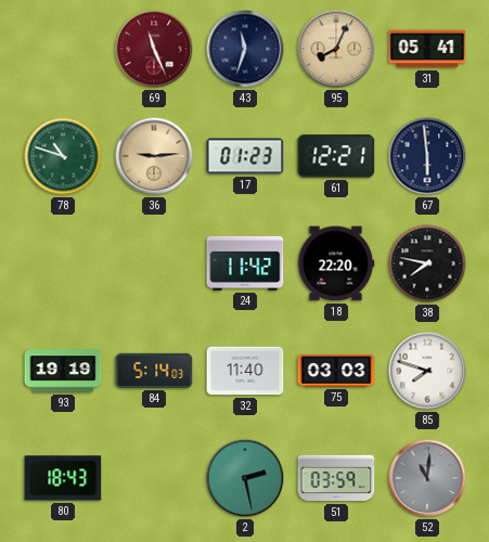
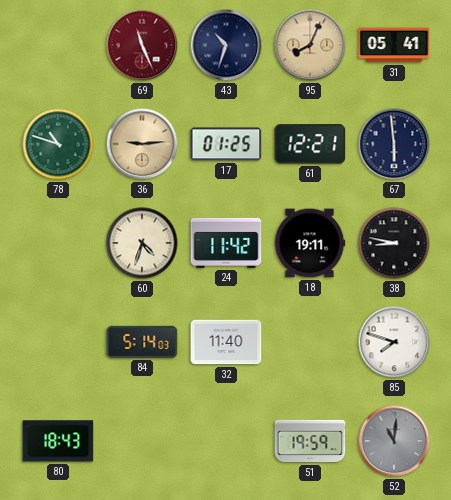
43: 11:33 -> 10:33 (226, 45)
17: 01:23 -> 01:25 (226, 144)
60: none -> 4:33 (142, 243)
18: 22:20 -> 19:11 (310, 243)
38: 7:47 -> 8:47 (394, 243)
93: 19:19 -> none (63, 371)
75: 03:03 -> none (336, 371)
2: 2:28 -> none (245, 478)
51: 03:59 -> 19:59 (310, 441)
